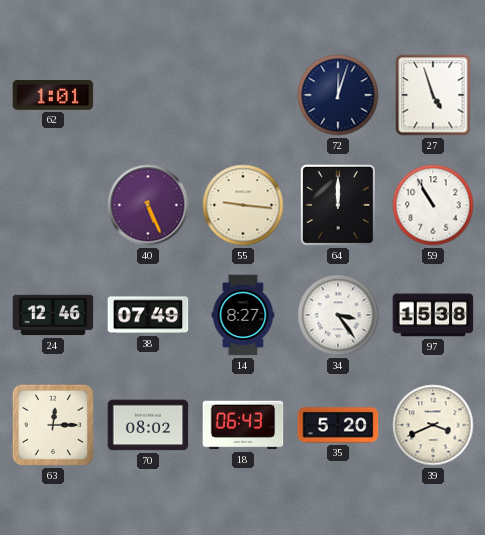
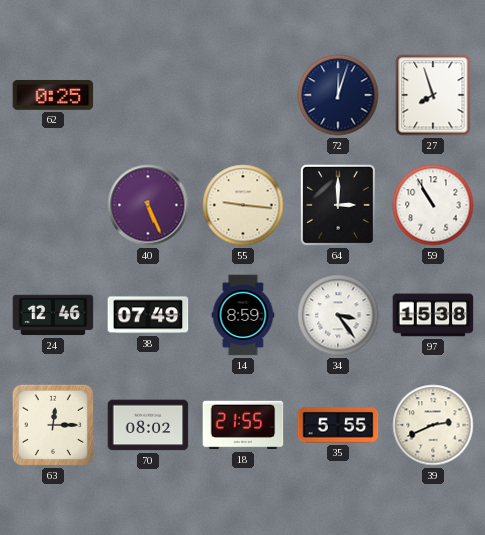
62: 1:01 -> 0:25 (53, 95)
27: 4:57 -> 7:57 (433, 95)
64: 12:00 -> 3:00 (338, 205)
14: 8:27 -> 8:59 (243, 315)
18: 06:43 -> 21:55 (243, 425)
35: 5:20 -> 5:55 (338, 425)
39: 3:41 -> 2:41 (433, 425)
